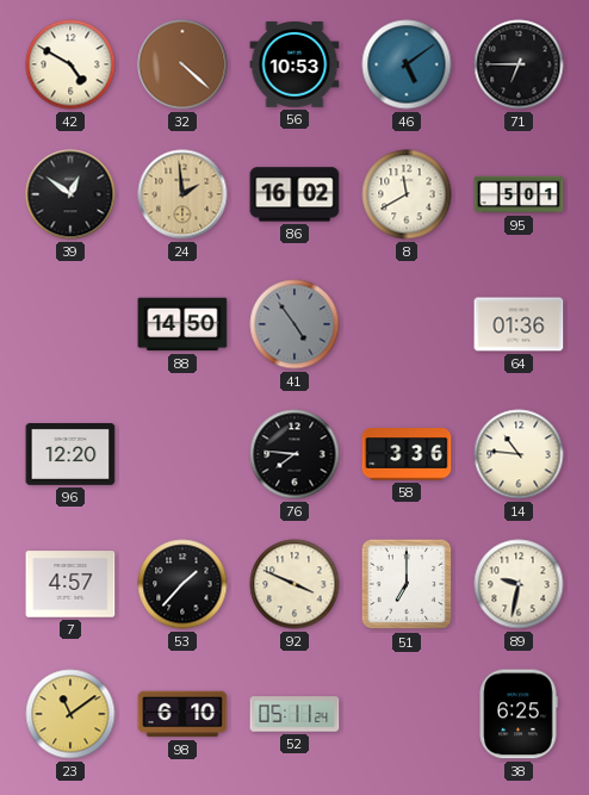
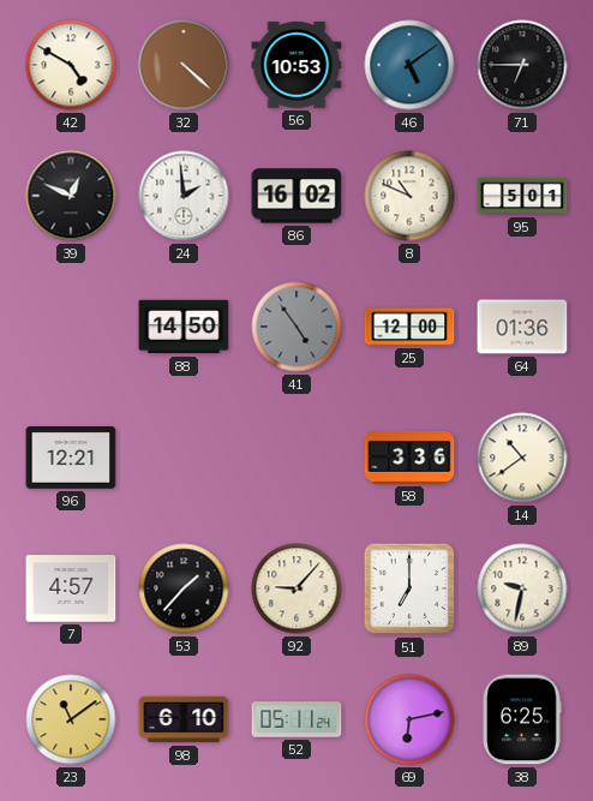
39: 12:51 -> 12:49 (71, 196)
24 dial: champagne -> white (184, 196)
8: 11:40 -> 10:49 (409, 196)
25: none -> 12:00 (409, 327)
96: 12:20 -> 12:21 (71, 459)
76: 7:46 -> none (294, 454)
14: 10:46 -> 10:39 (522, 458)
92: 3:49 -> 9:07 (296, 588)
69: none -> 6:13 (409, 719)
